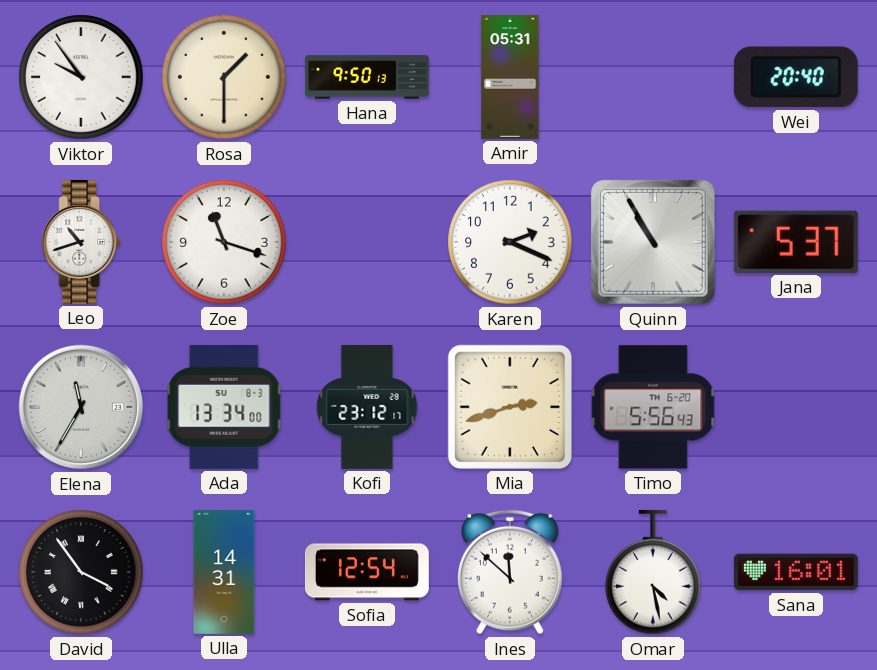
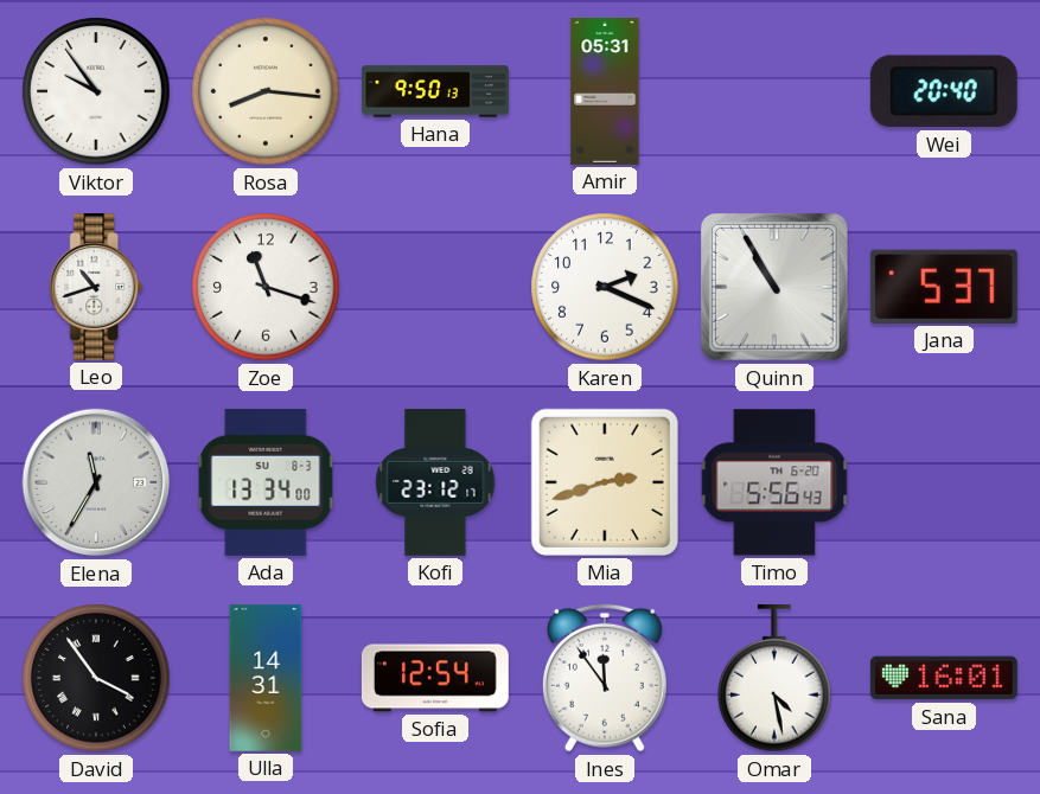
Rosa: 1:30 -> 8:16 (266, 91)
Ines: 11:52 -> 11:54 (605, 678)
